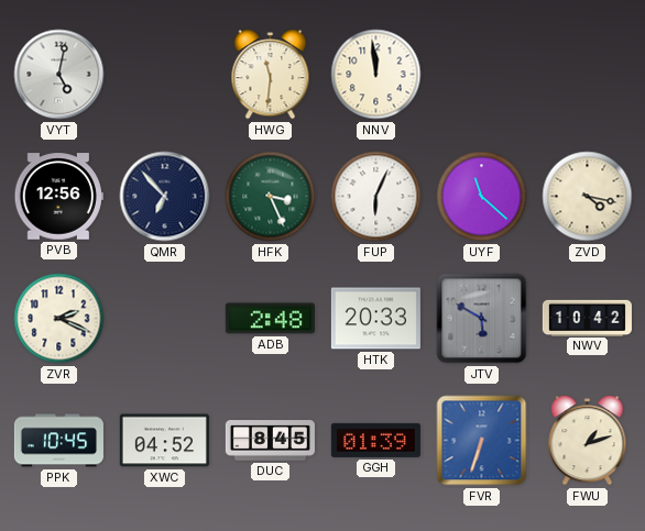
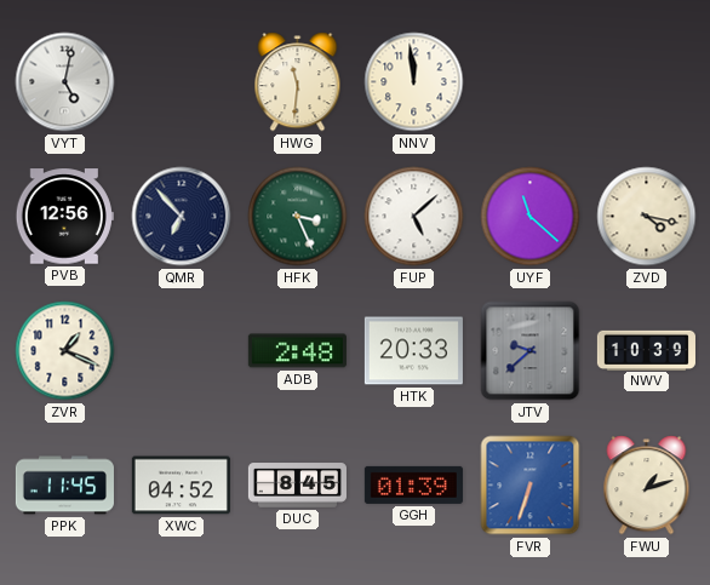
FUP: 6:04 -> 5:08 (414, 217)
ZVR: 2:19 -> 1:19 (65, 351)
JTV: 5:50 -> 9:38 (531, 351)
NWV: 10:42 -> 10:39 (646, 350)
PPK: 10:45 -> 11:45 (64, 486)
